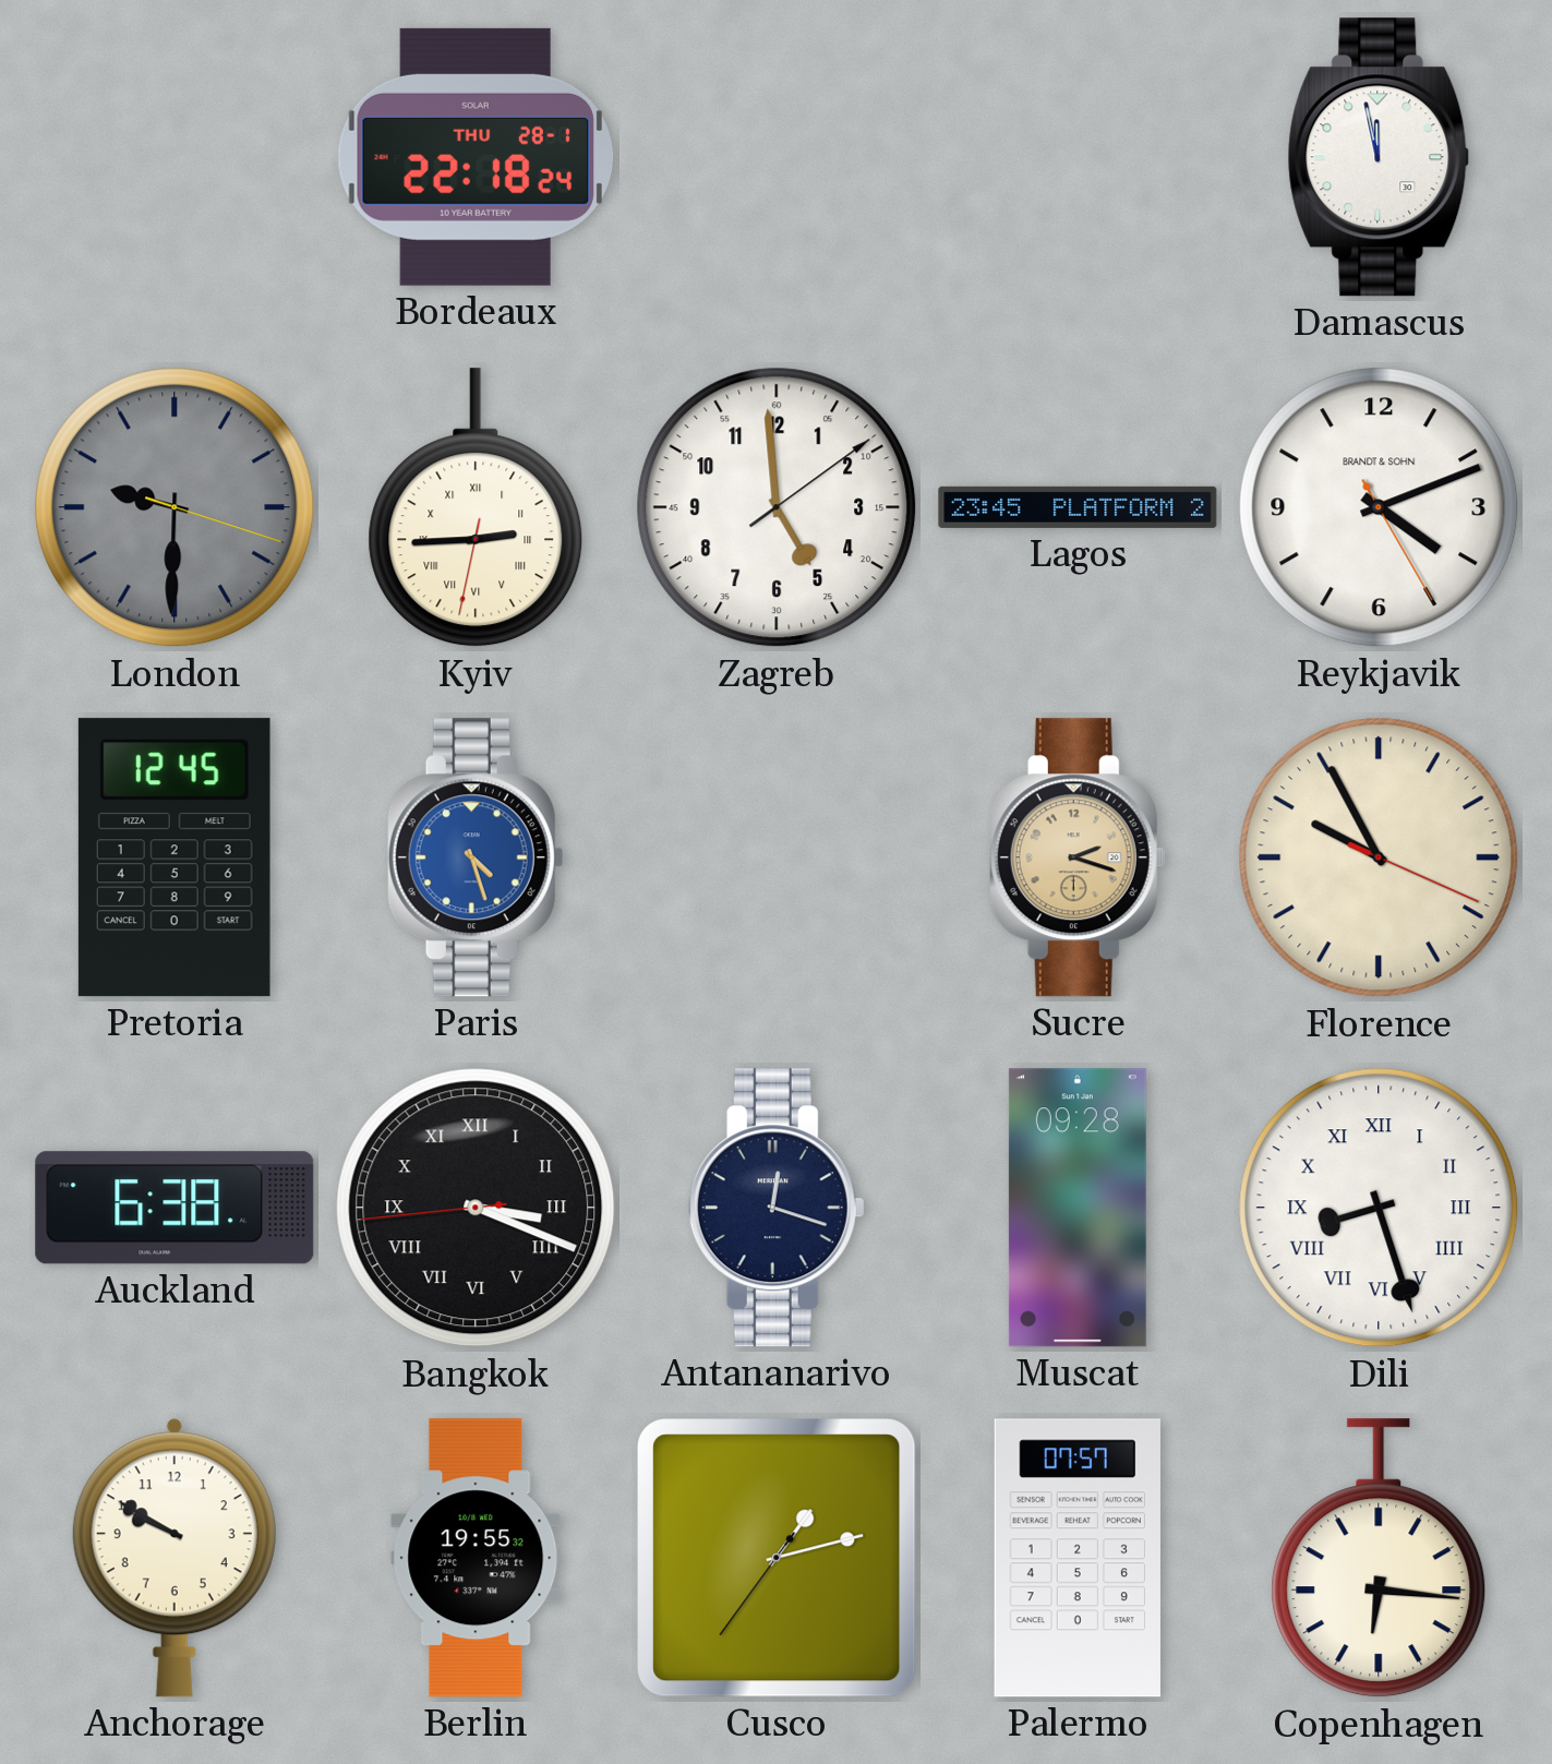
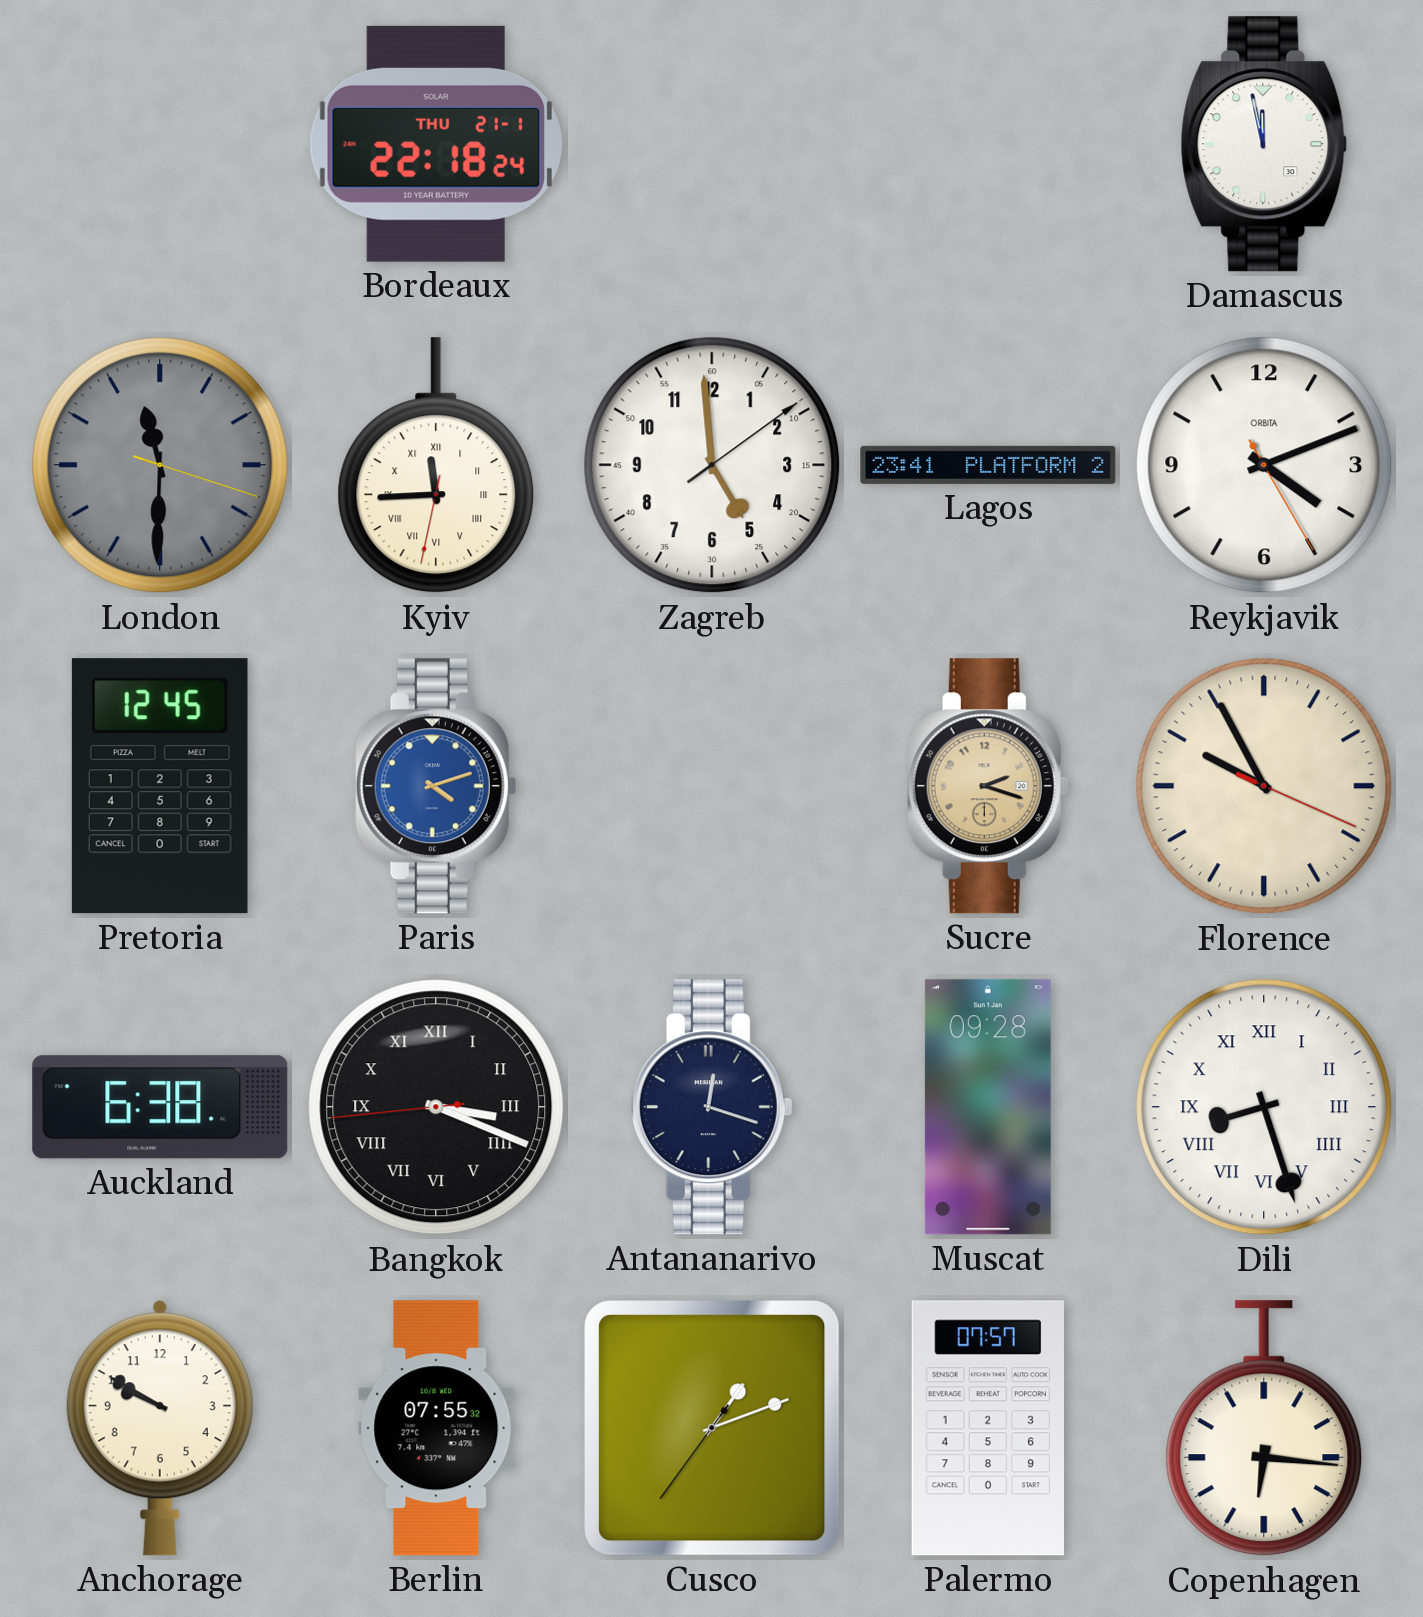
Bordeaux date: THU 28-1 -> THU 21-1 (436, 144)
London: 9:30 -> 11:30 (160, 465)
Kyiv: 2:44 -> 11:44 (436, 466)
Lagos: 23:45 -> 23:41 (988, 465)
Reykjavik brand: BRANDT & SOHN -> ORBITA (1264, 465)
Paris: 4:27 -> 4:12 (436, 786)
Berlin: 19:55 -> 07:55 (436, 1428)
Cusco: 1:12 -> 1:11 (713, 1429)
